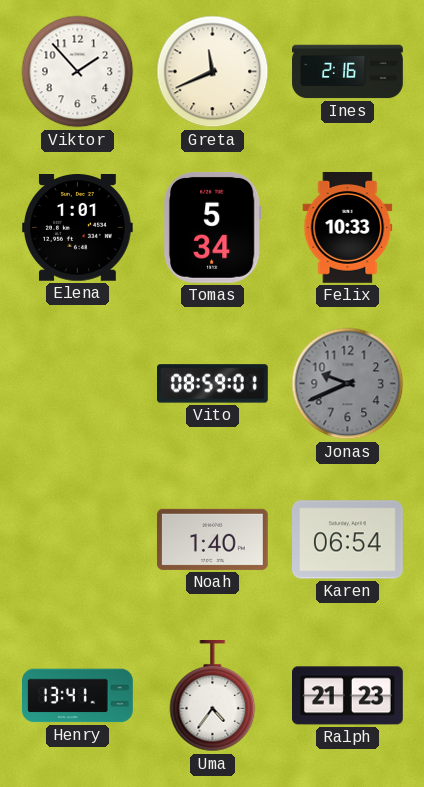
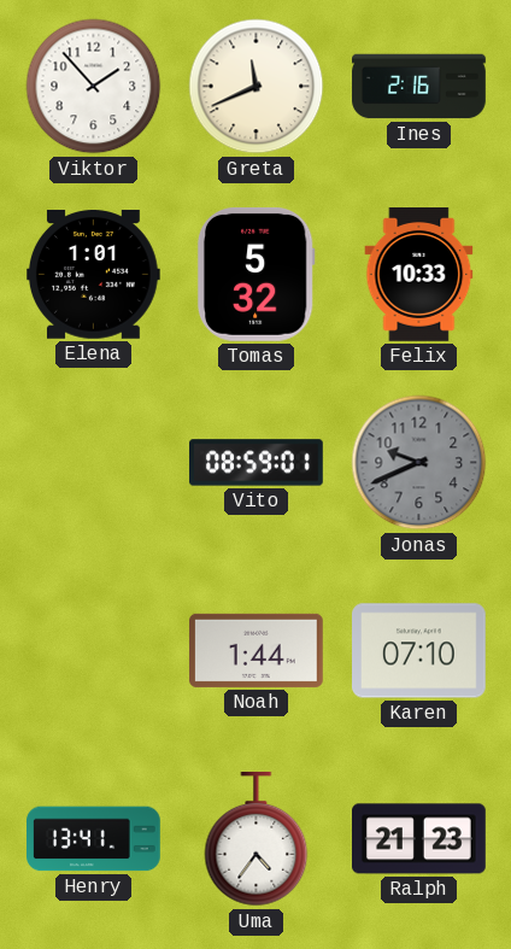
Tomas: 5:34 -> 5:32 (255, 274)
Noah: 1:40 -> 1:44 (257, 650)
Karen: 06:54 -> 07:10 (419, 651)
